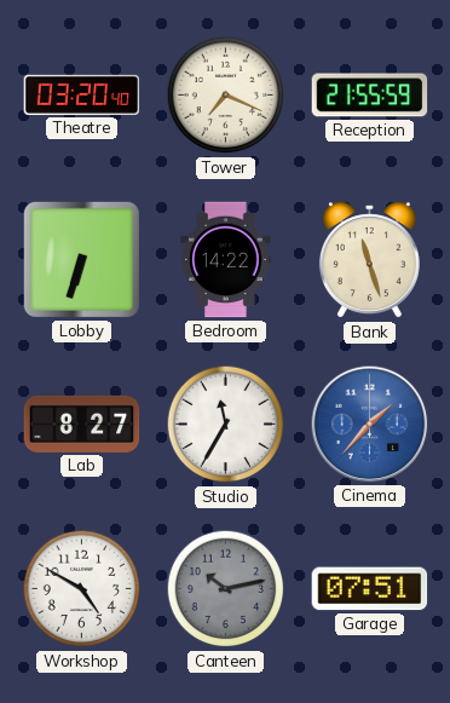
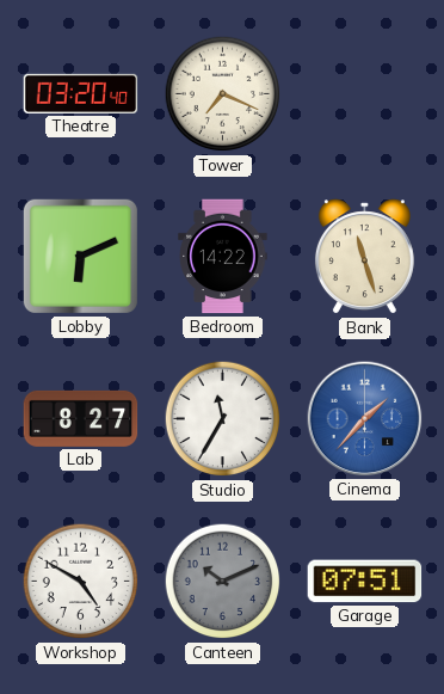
Reception: 21:55 -> none (370, 96)
Lobby: 6:33 -> 6:11 (80, 256)
Canteen: 10:13 -> 10:11 (223, 582)
